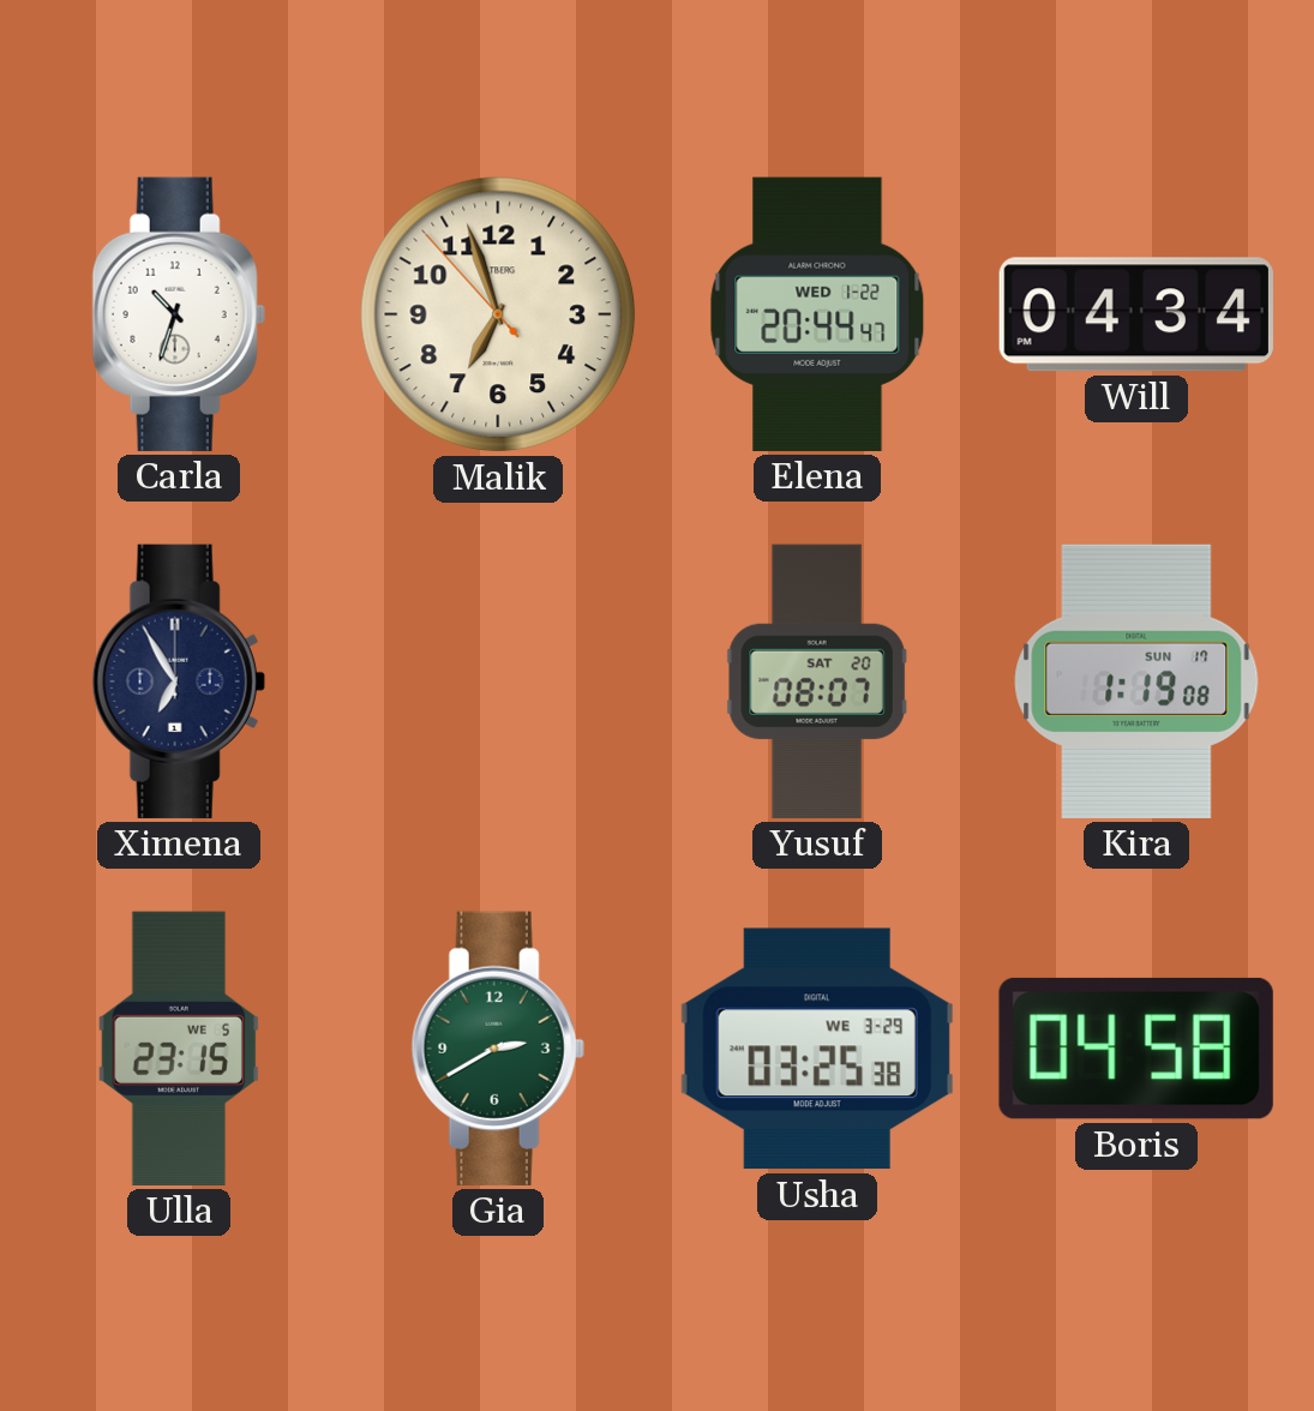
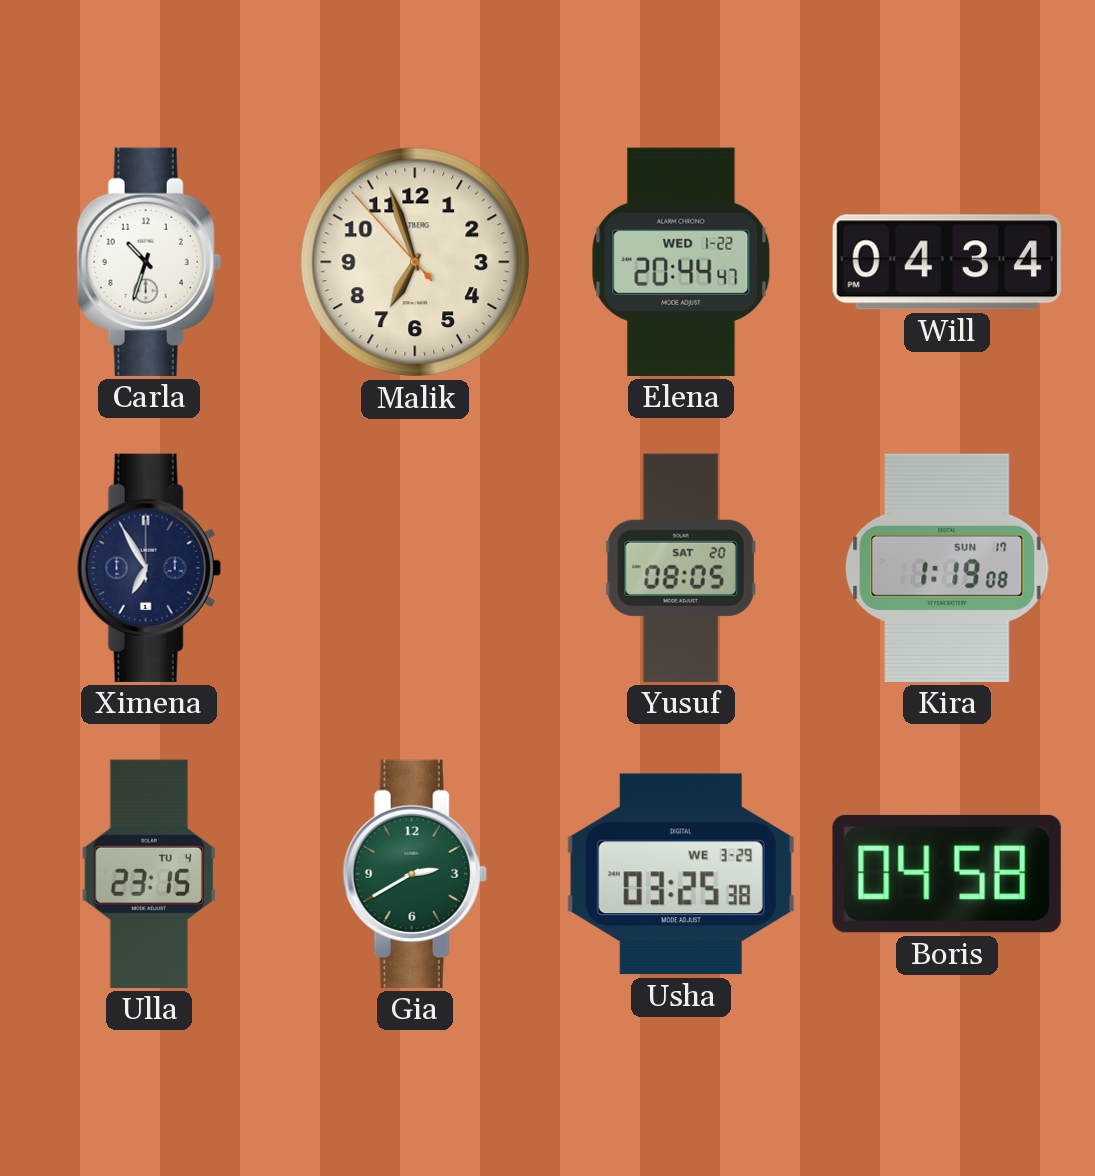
Yusuf: 08:07 -> 08:05 (681, 568)
Ulla date: WE 5 -> TU 4 (149, 874)
